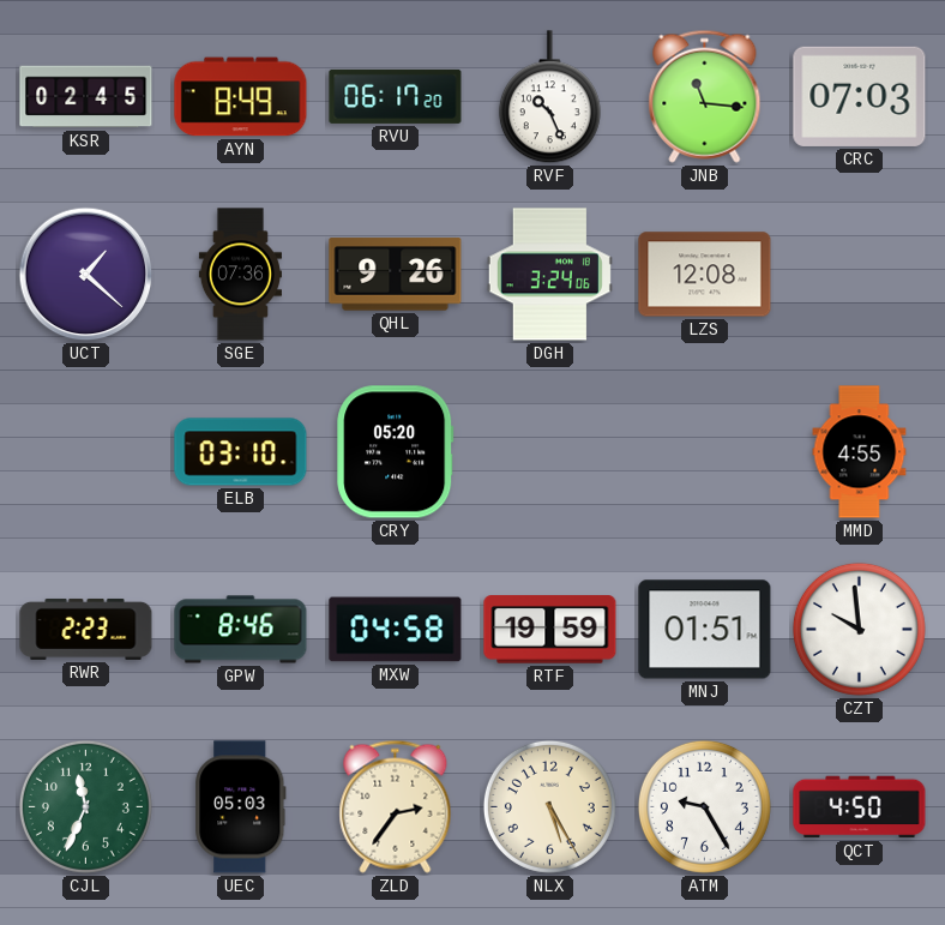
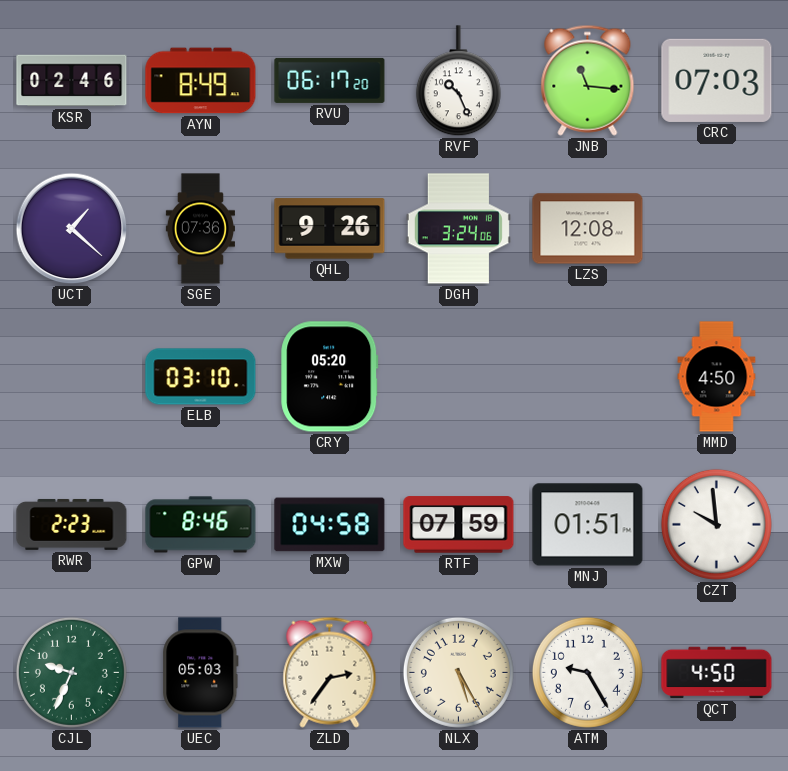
KSR: 02:45 -> 02:46 (72, 81)
MMD: 4:55 -> 4:50 (717, 377)
RTF: 19:59 -> 07:59 (459, 525)
CJL: 11:34 -> 9:34 (71, 672)
